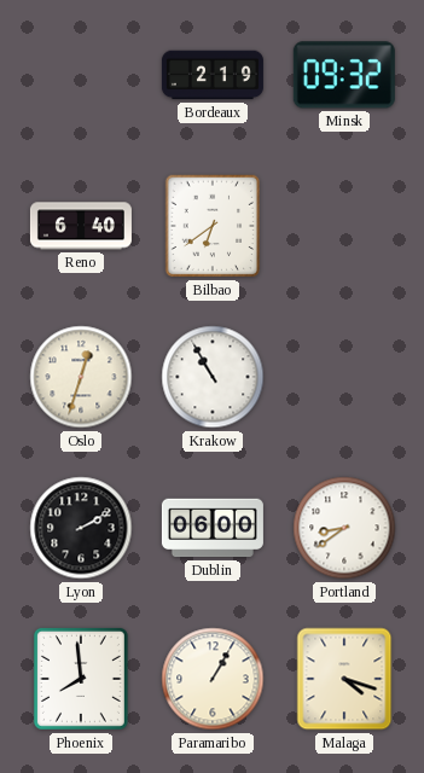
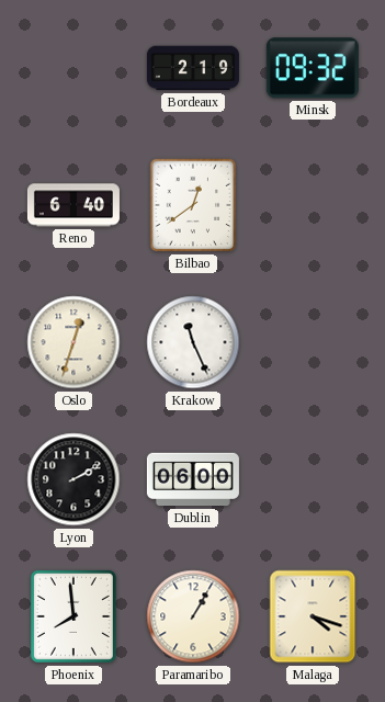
Bilbao: 6:39 -> 12:39 (193, 205)
Krakow: 10:55 -> 11:26 (193, 342)
Portland: 8:39 -> none (344, 528)
